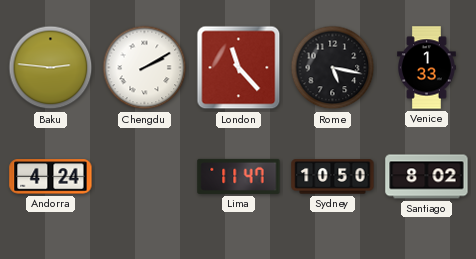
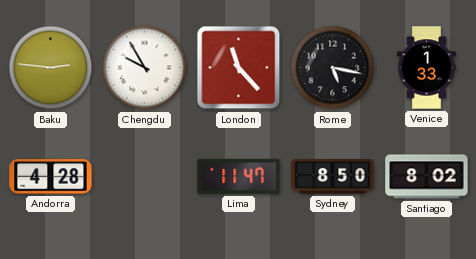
Chengdu: 2:10 -> 9:55 (145, 68)
Andorra: 4:24 -> 4:28 (51, 177)
Sydney: 10:50 -> 8:50 (333, 177)
